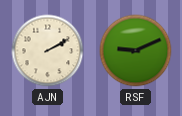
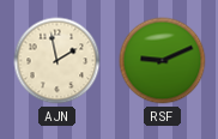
AJN: 2:10 -> 1:58 (57, 61)
